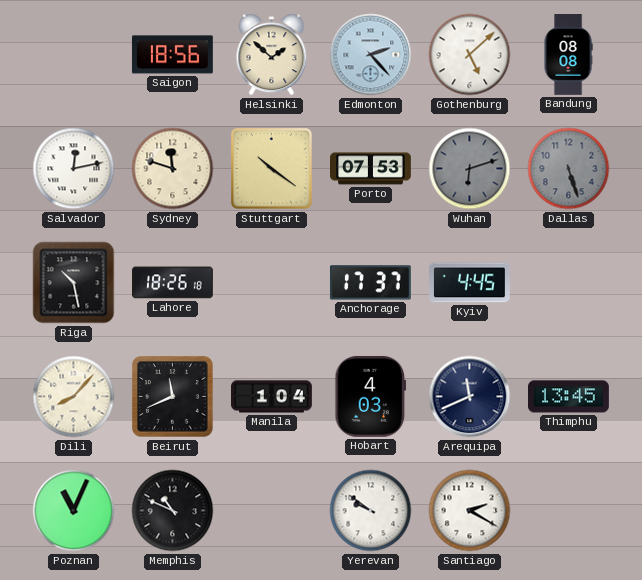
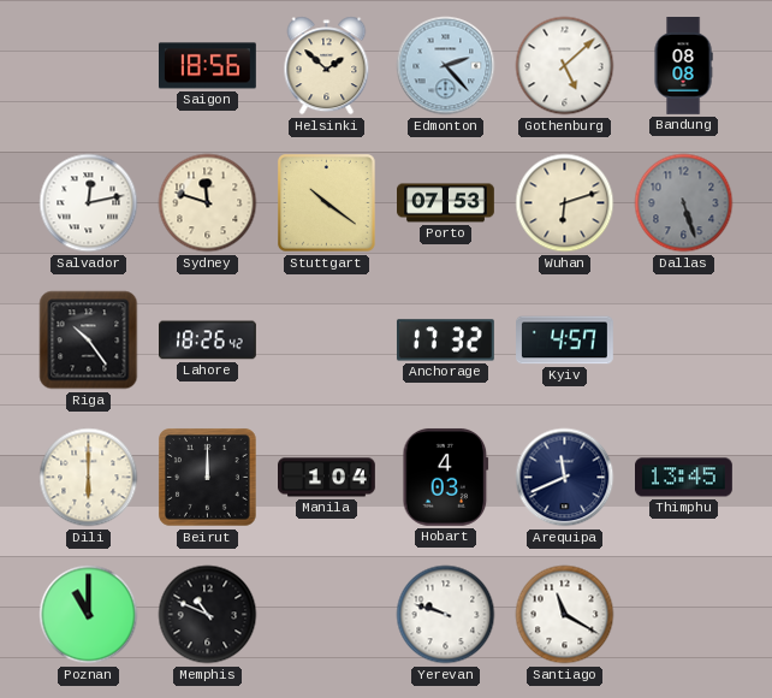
Wuhan dial: grey -> cream (565, 203)
Riga: 10:28 -> 10:24 (89, 341)
Lahore: 18:26:18 -> 18:26:42 (208, 341)
Anchorage: 17:37 -> 17:32 (445, 341)
Kyiv: 4:45 -> 4:57 (565, 341)
Dili: 8:07 -> 6:00 (89, 478)
Beirut: 11:41 -> 12:00 (208, 478)
Poznan: 11:04 -> 11:00 (89, 615)
Yerevan: 9:51 -> 9:48 (446, 615)
Santiago: 2:20 -> 11:20 (565, 615)
